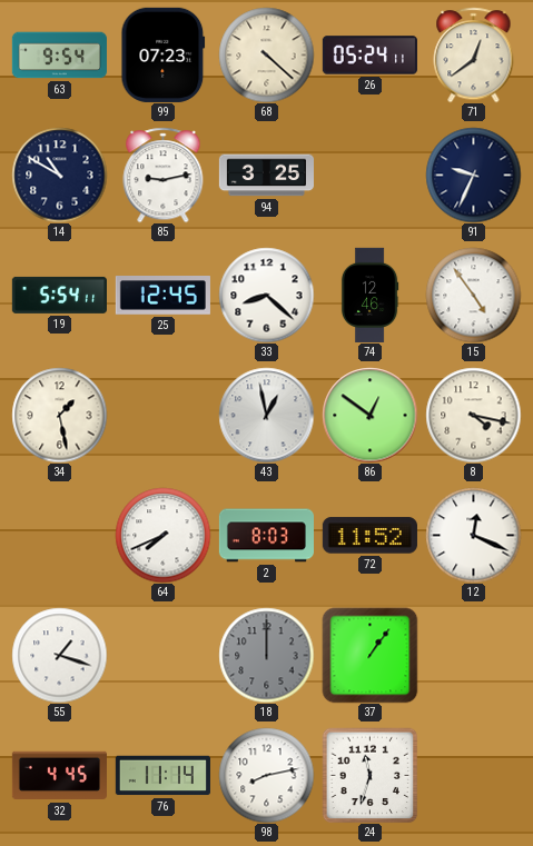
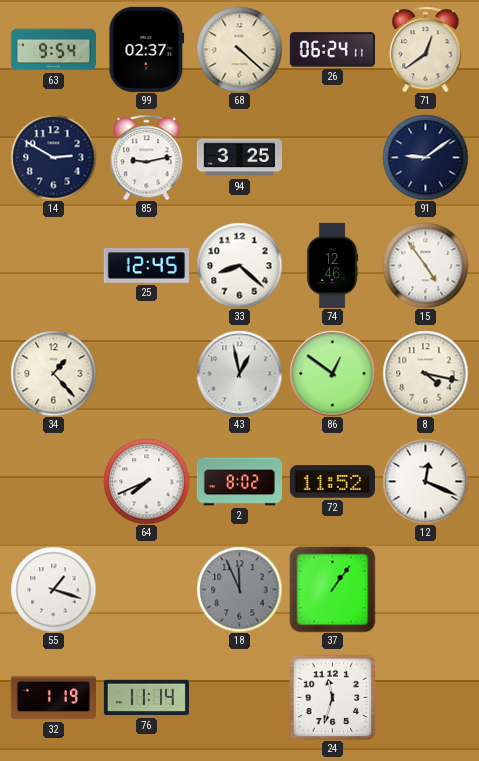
99: 07:23 -> 02:37 (147, 49)
26: 05:24 -> 06:24 (332, 50)
14: 10:50 -> 2:50 (53, 157)
91: 9:34 -> 9:09 (425, 157)
19: 5:54 -> none (59, 295)
34: 1:28 -> 1:23 (53, 373)
2: 8:03 -> 8:02 (239, 482)
18: 12:00 -> 11:56 (239, 589)
32: 4:45 -> 1:19 (53, 698)
98: 8:13 -> none (266, 775)
